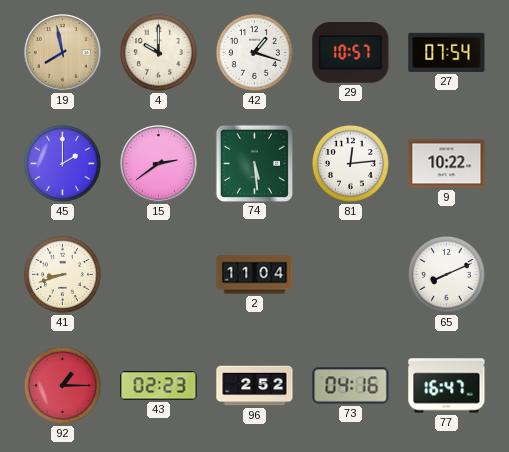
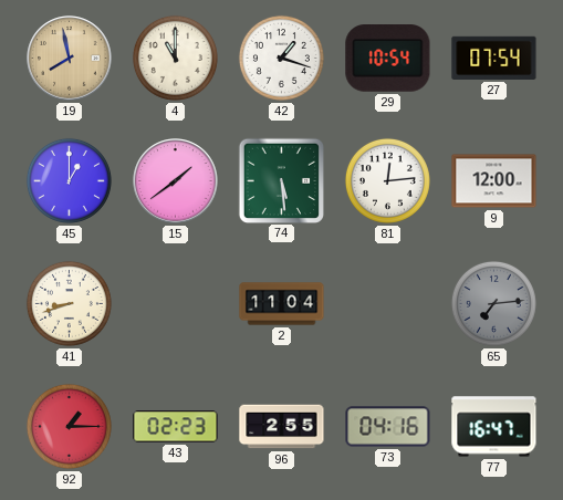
4: 10:00 -> 11:00 (175, 58)
29: 10:57 -> 10:54 (388, 59)
45: 2:00 -> 1:00 (69, 180)
15: 2:39 -> 1:39 (176, 181)
9: 10:22 -> 12:00 (494, 181)
65: 8:11 -> 7:14 (493, 303)
65 dial: white -> grey (493, 303)
96: 2:52 -> 2:55 (282, 427)
